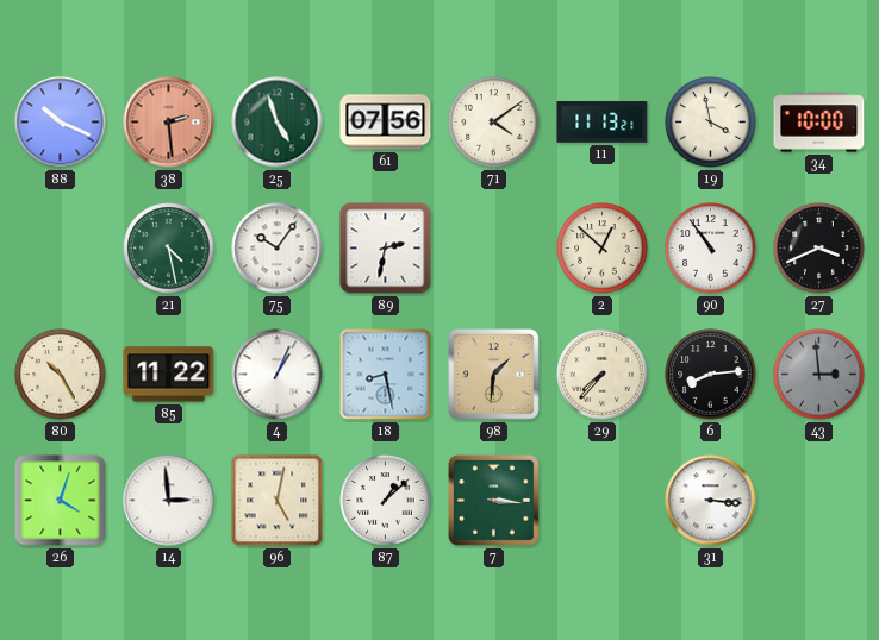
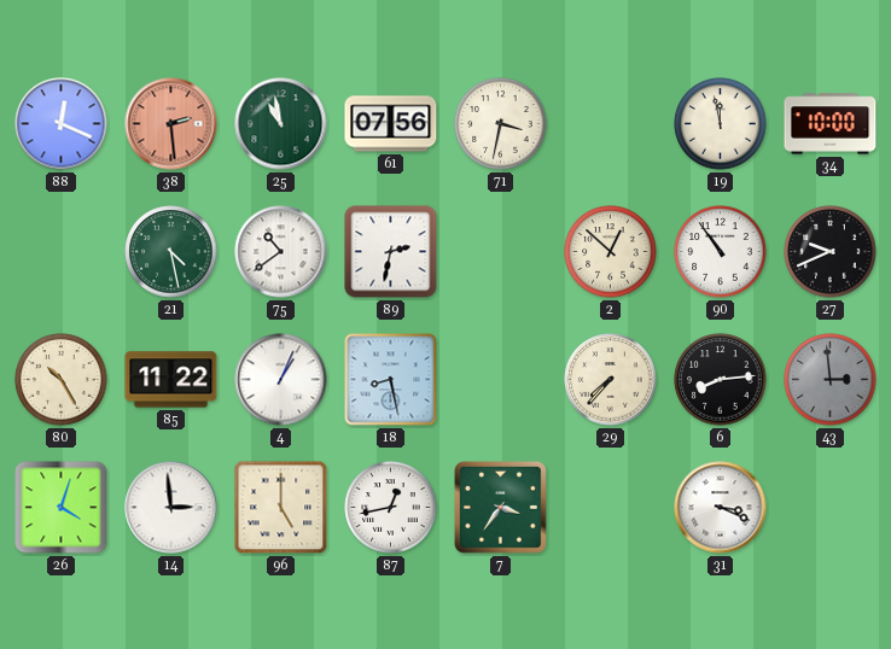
88: 10:19 -> 12:19 (62, 124)
25: 4:57 -> 10:58 (281, 124)
71: 4:09 -> 3:32 (501, 124)
11: 11:13 -> none (603, 123)
19: 3:58 -> 11:58 (721, 124)
75: 10:06 -> 10:39 (281, 252)
27: 3:41 -> 9:41 (831, 252)
98: 1:31 -> none (494, 375)
96: 5:02 -> 5:00 (281, 508)
87: 1:08 -> 12:43 (391, 508)
7: 3:16 -> 3:36 (501, 508)
31: 3:16 -> 3:19 (721, 508)
